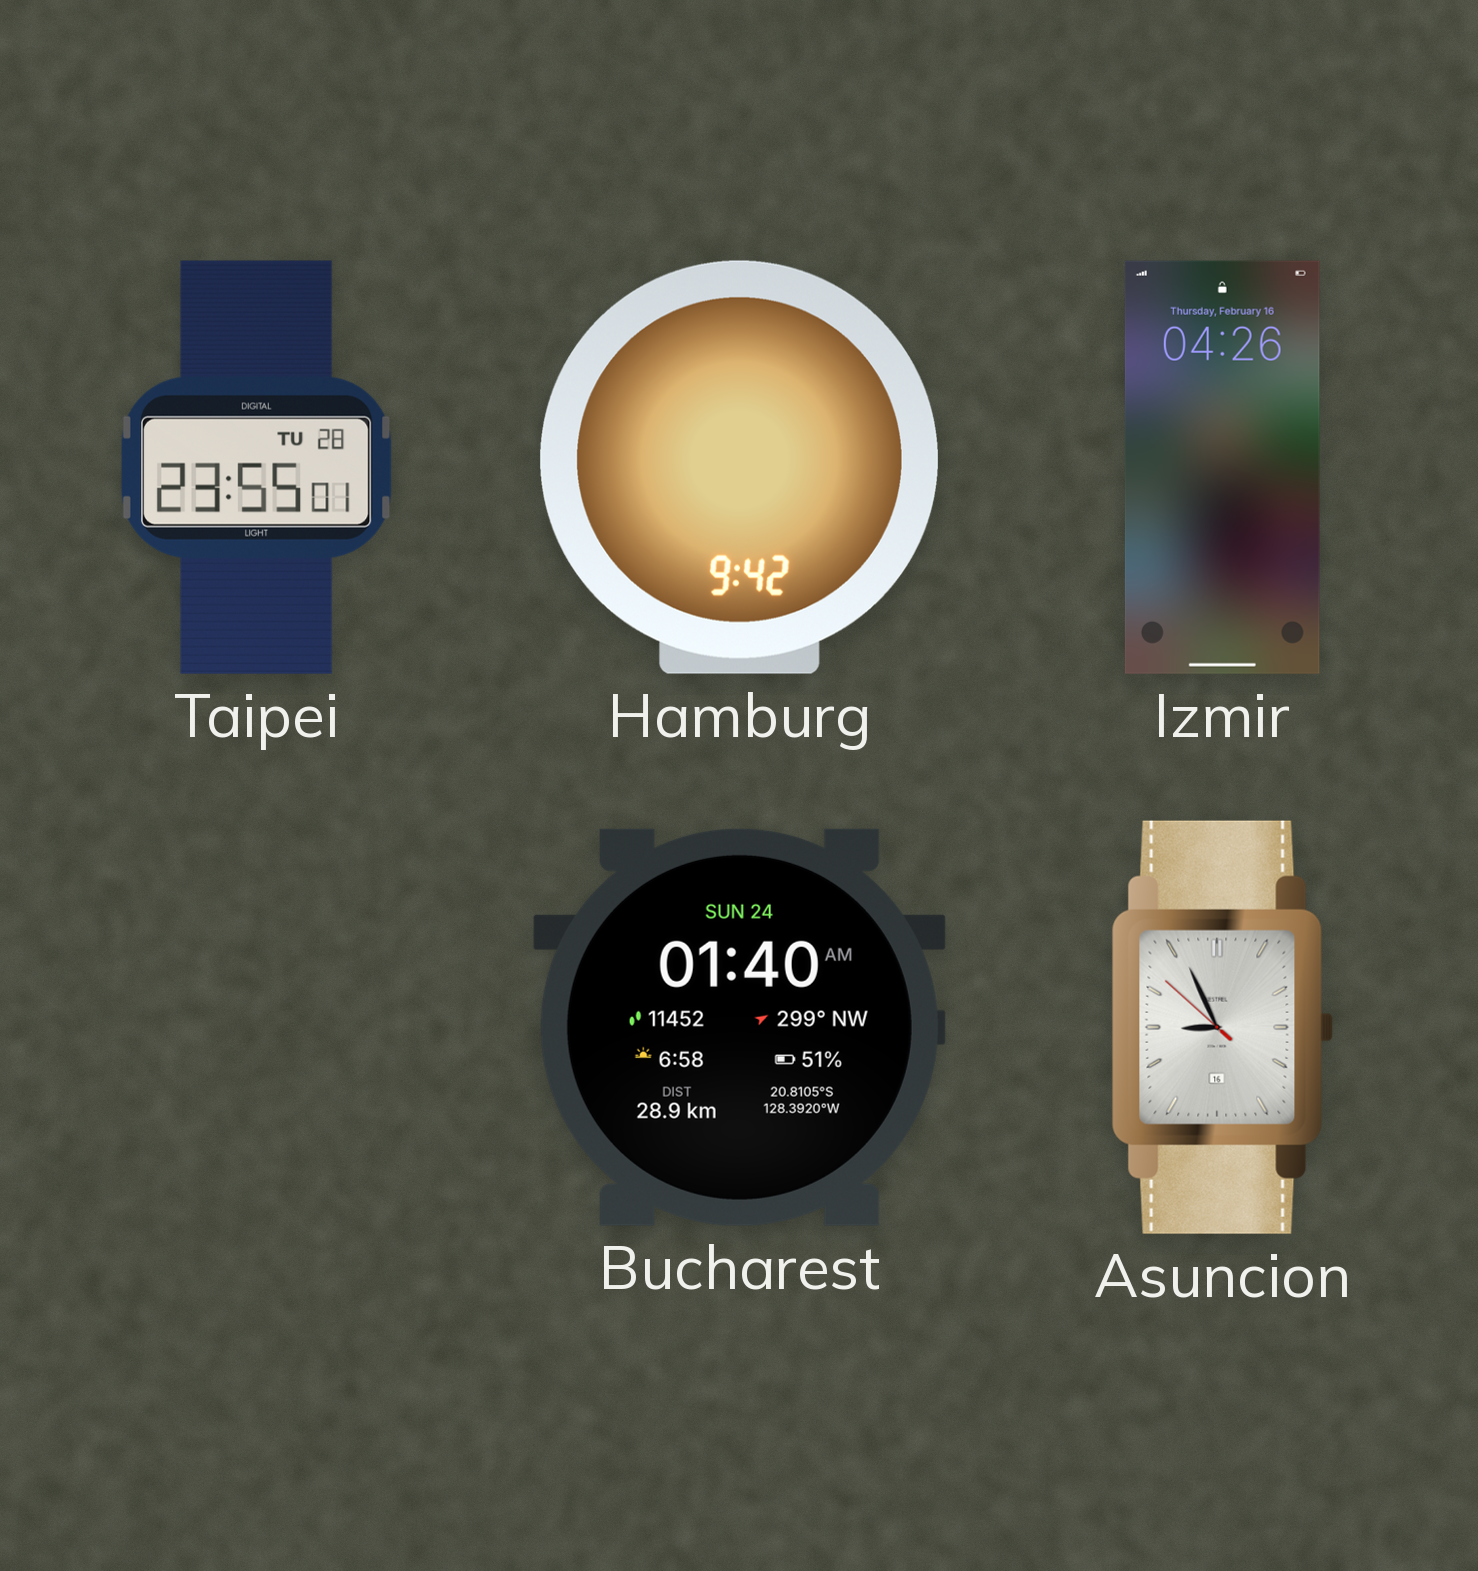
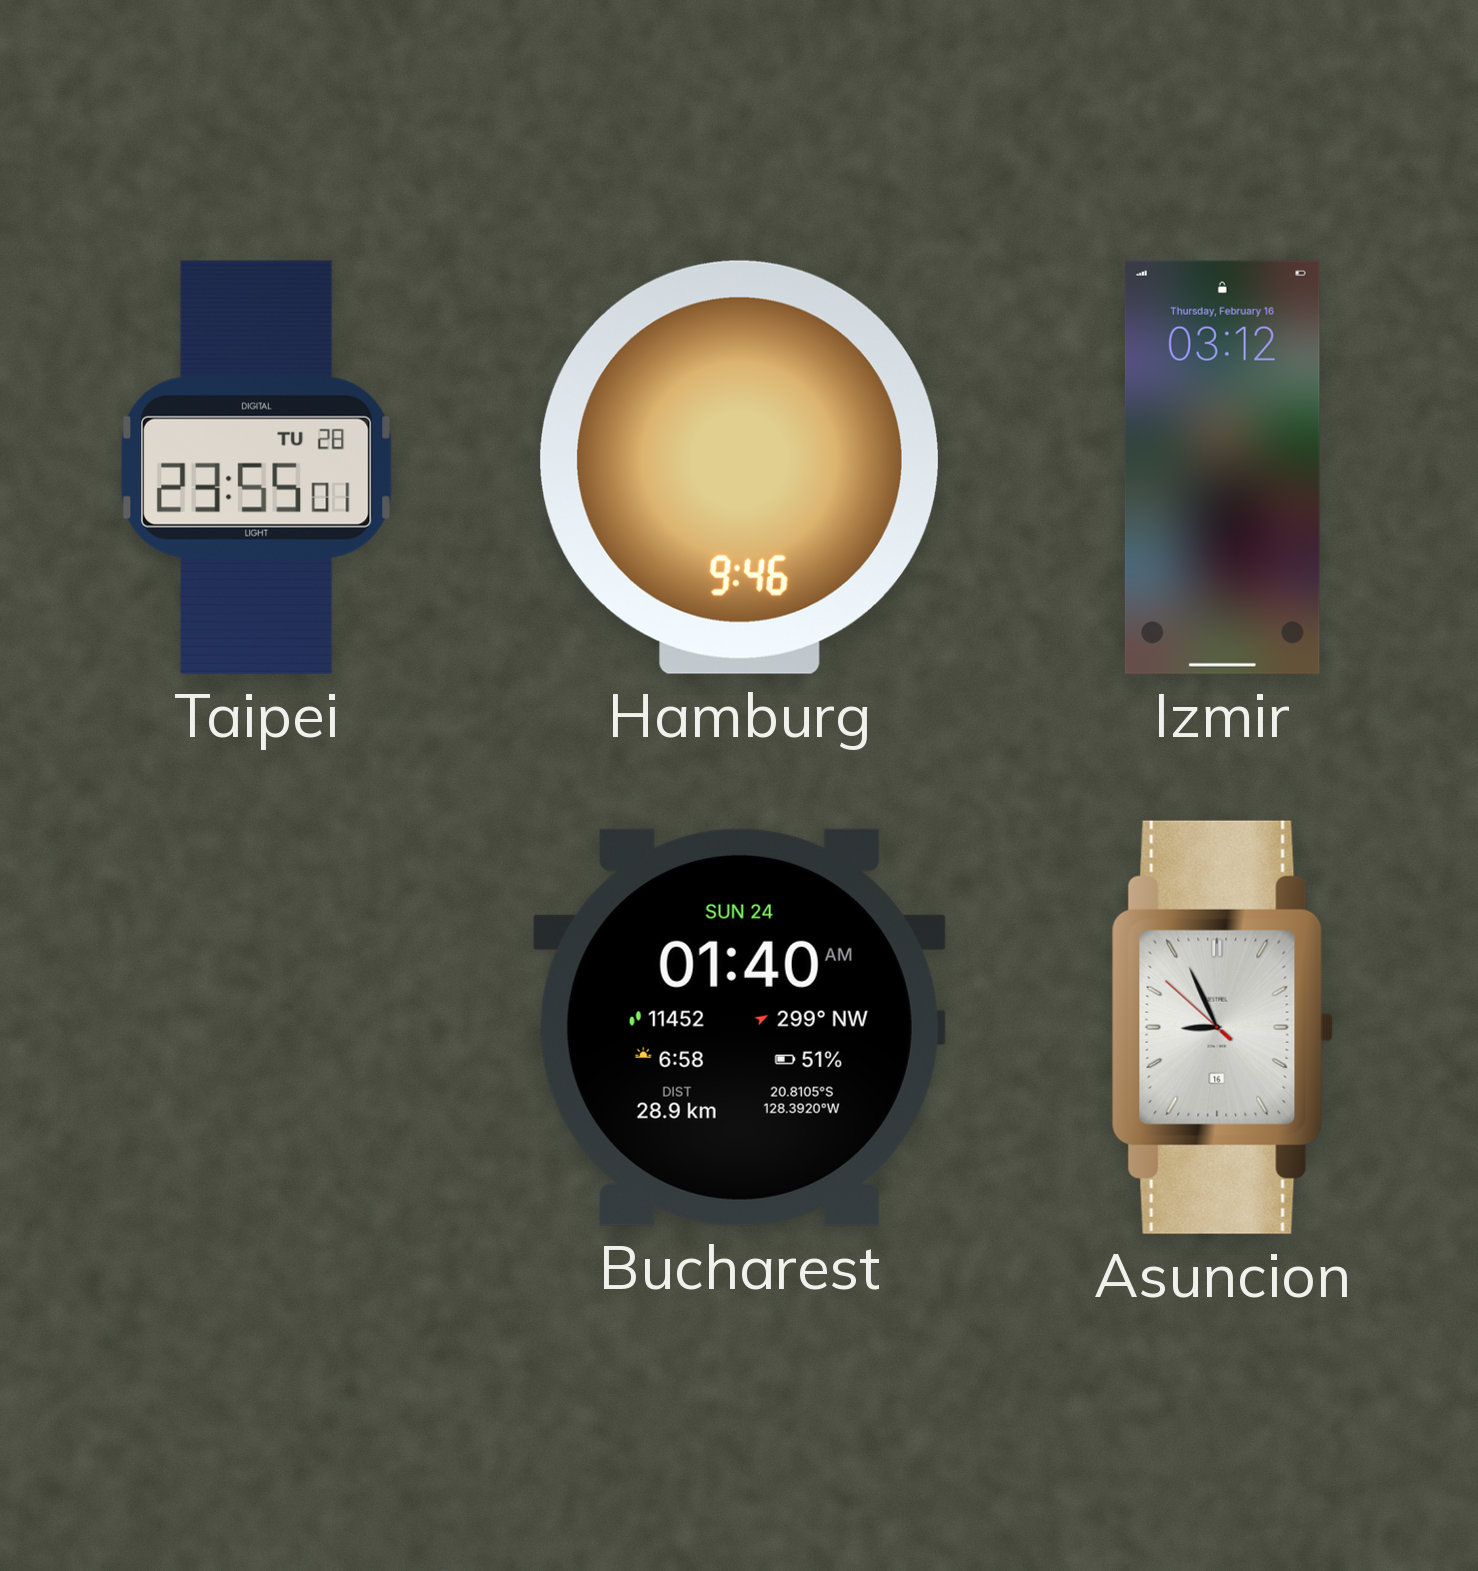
Hamburg: 9:42 -> 9:46 (739, 467)
Izmir: 04:26 -> 03:12 (1222, 467)
